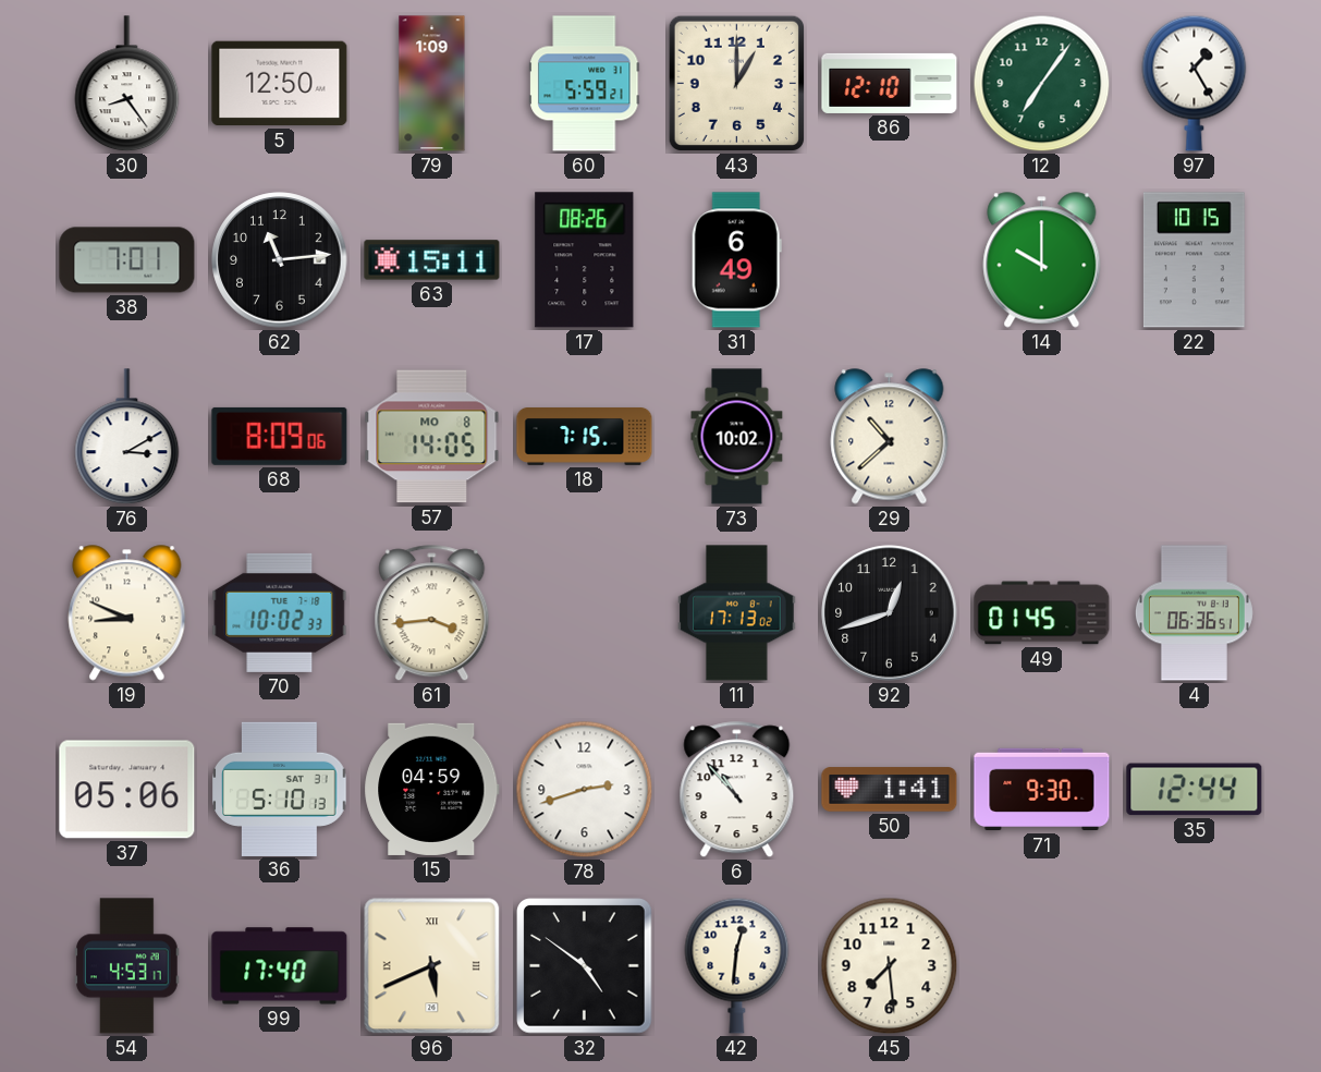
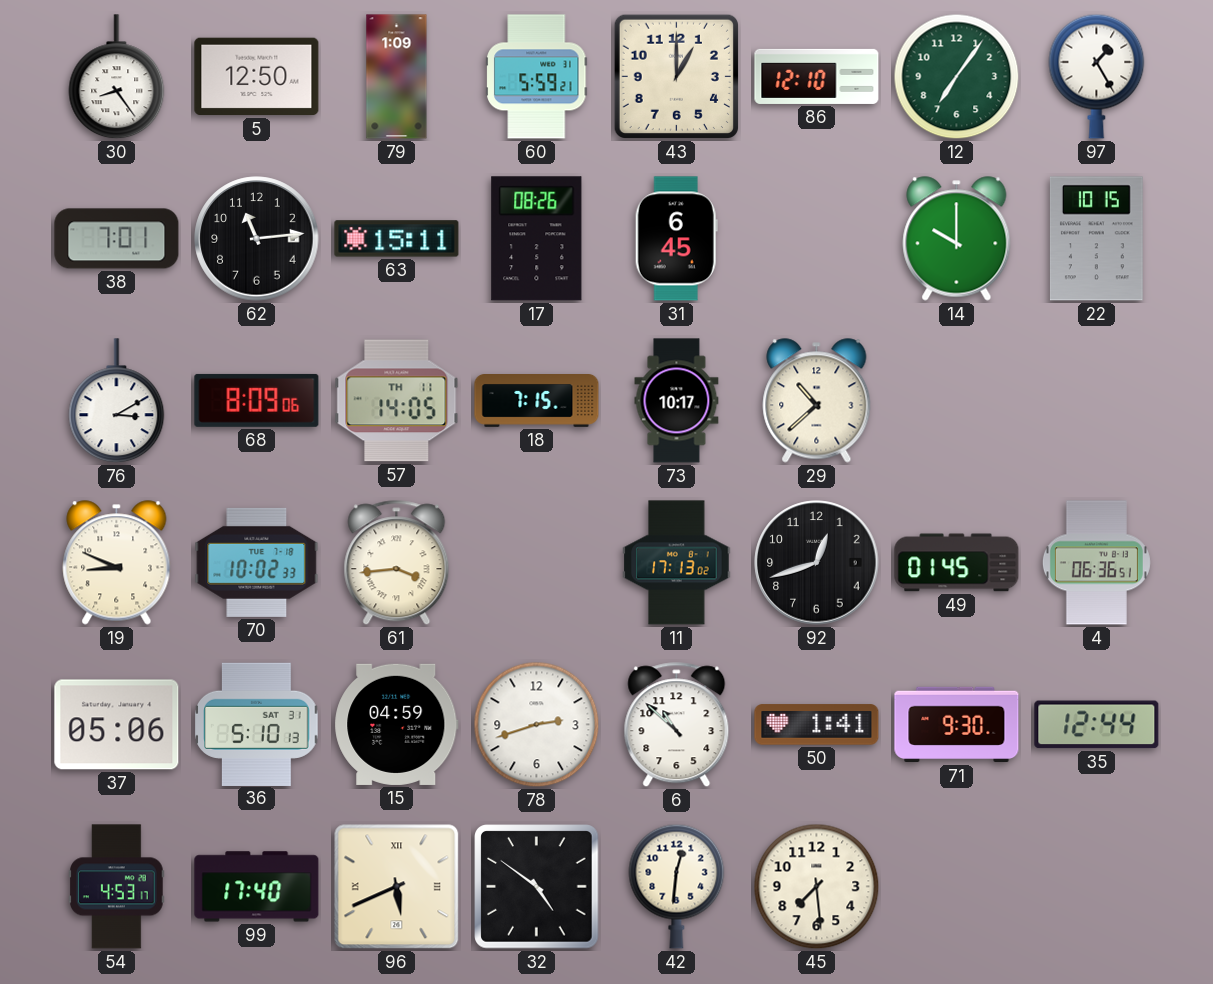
31: 6:49 -> 6:45 (676, 239)
57 date: MO 8 -> TH 11 (397, 401)
73: 10:02 -> 10:17 (677, 401)
6: 10:53 -> 10:52 (677, 725)
